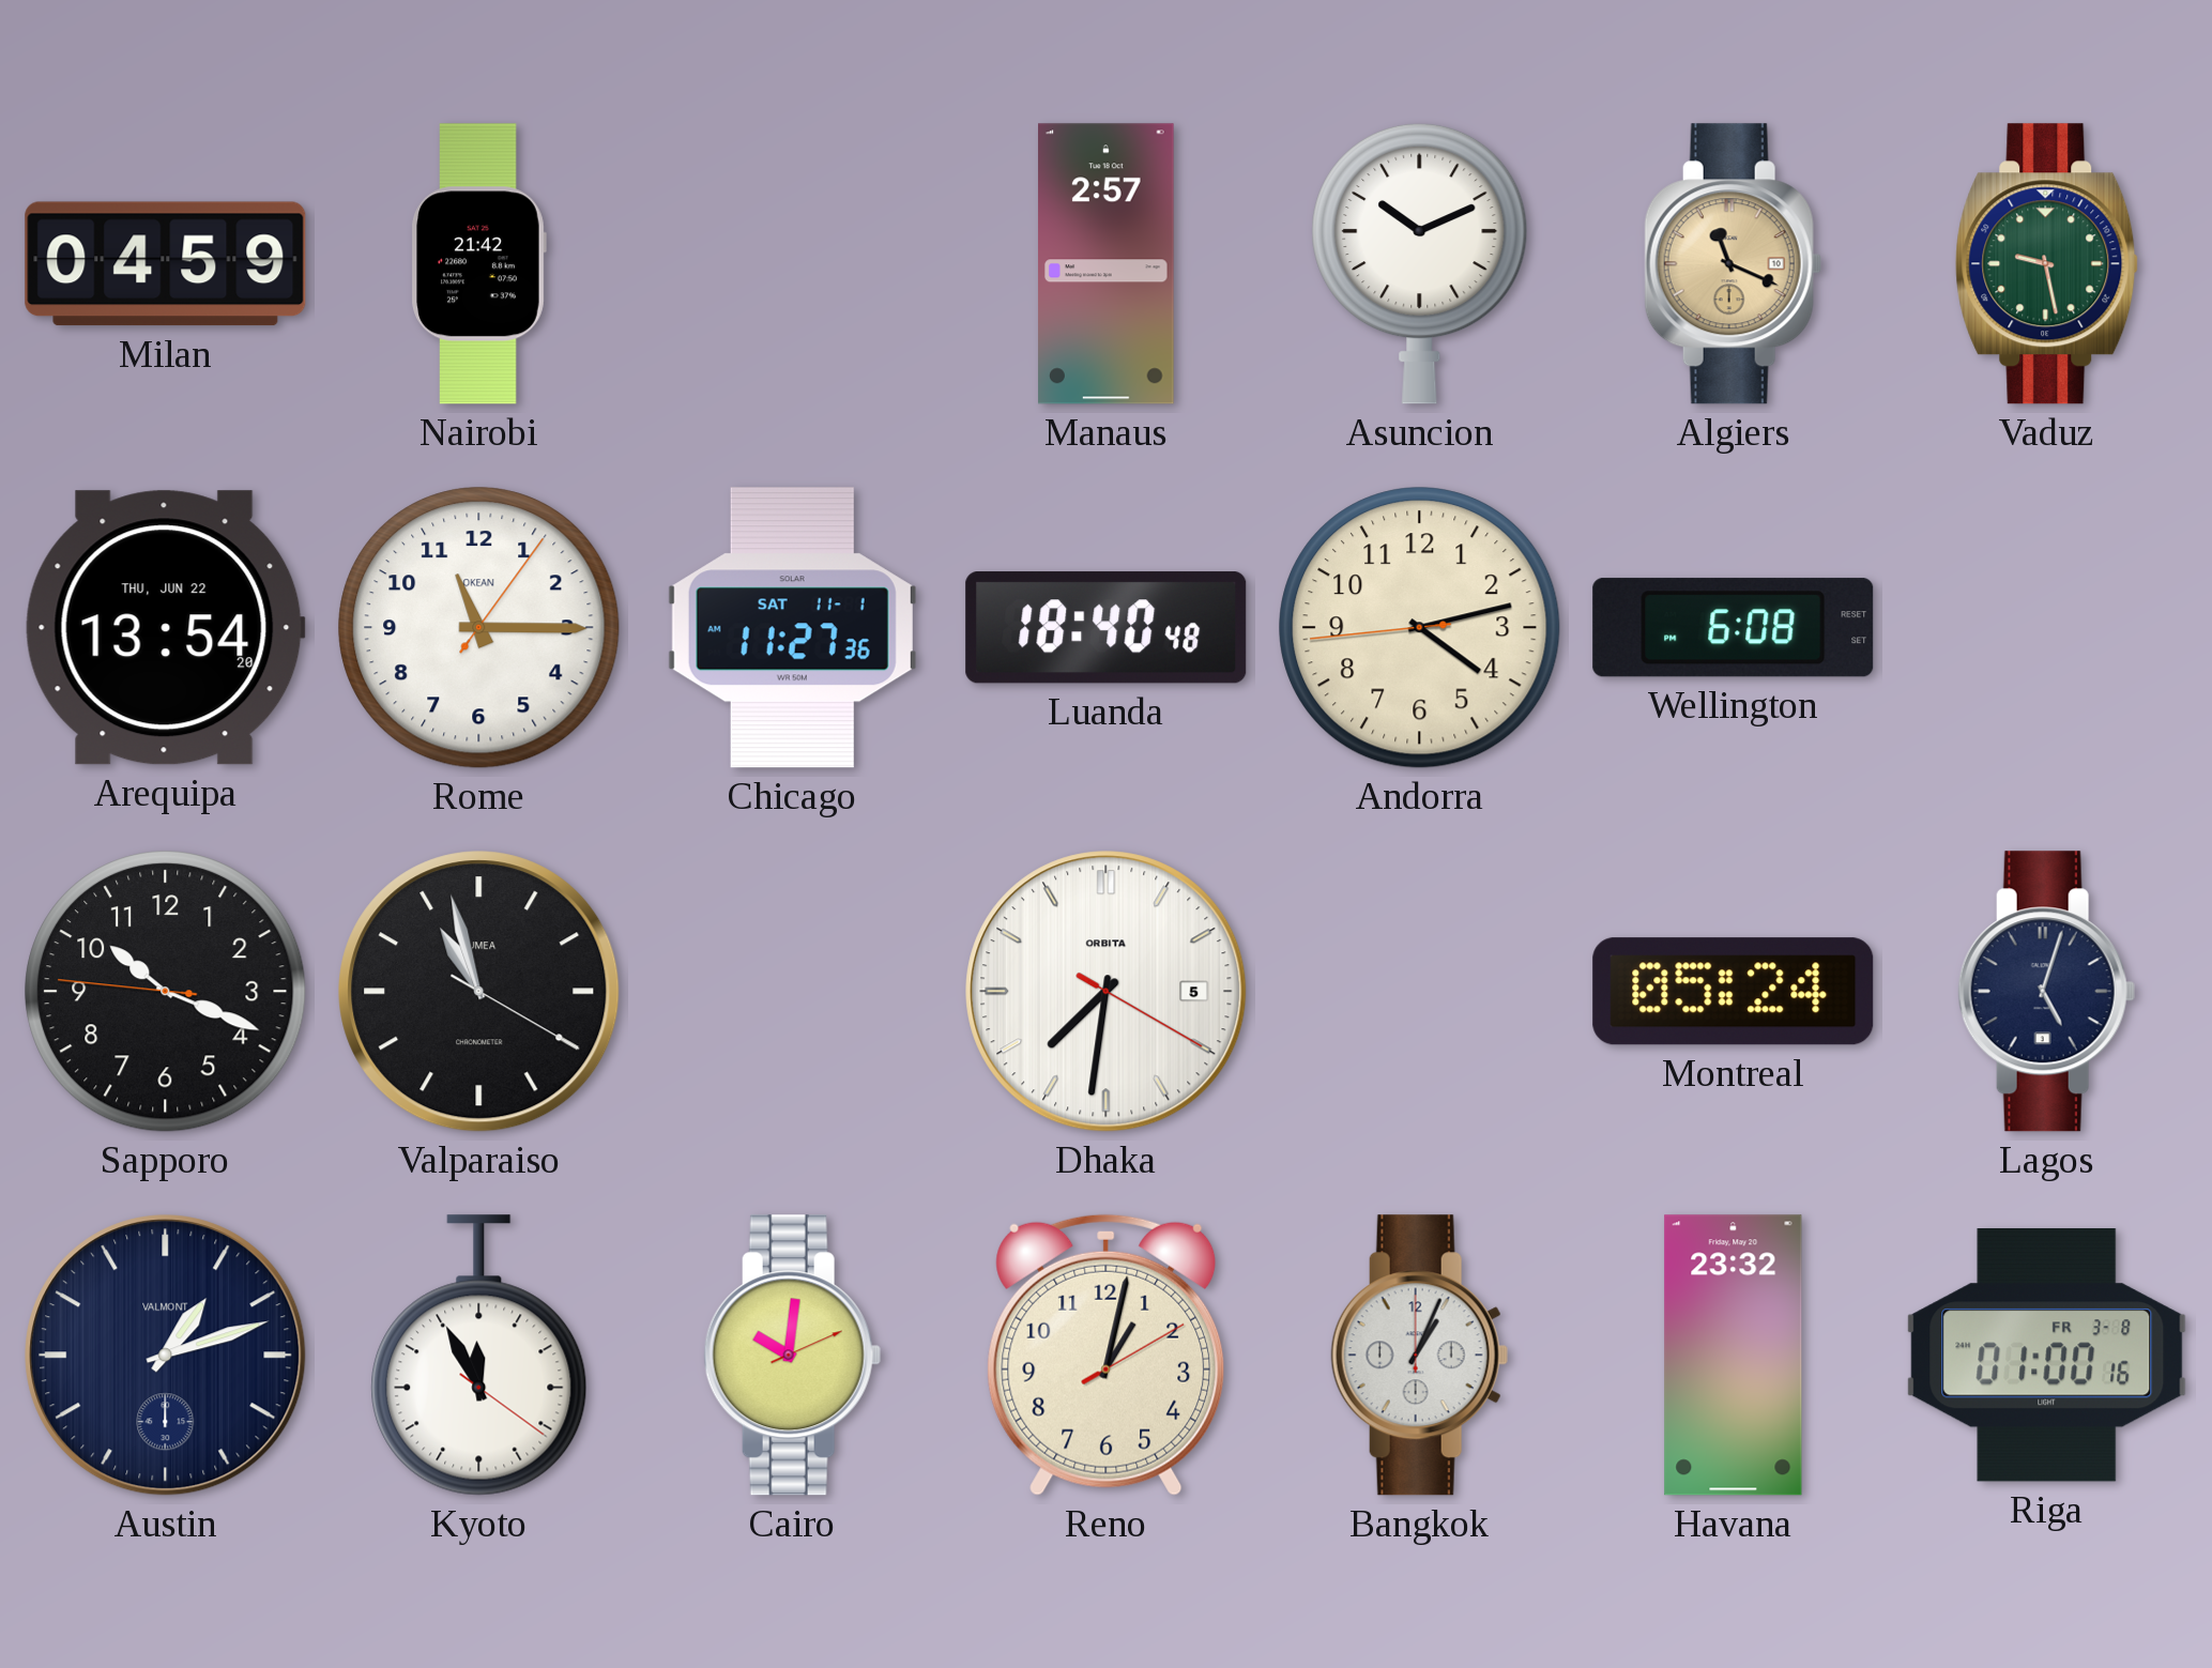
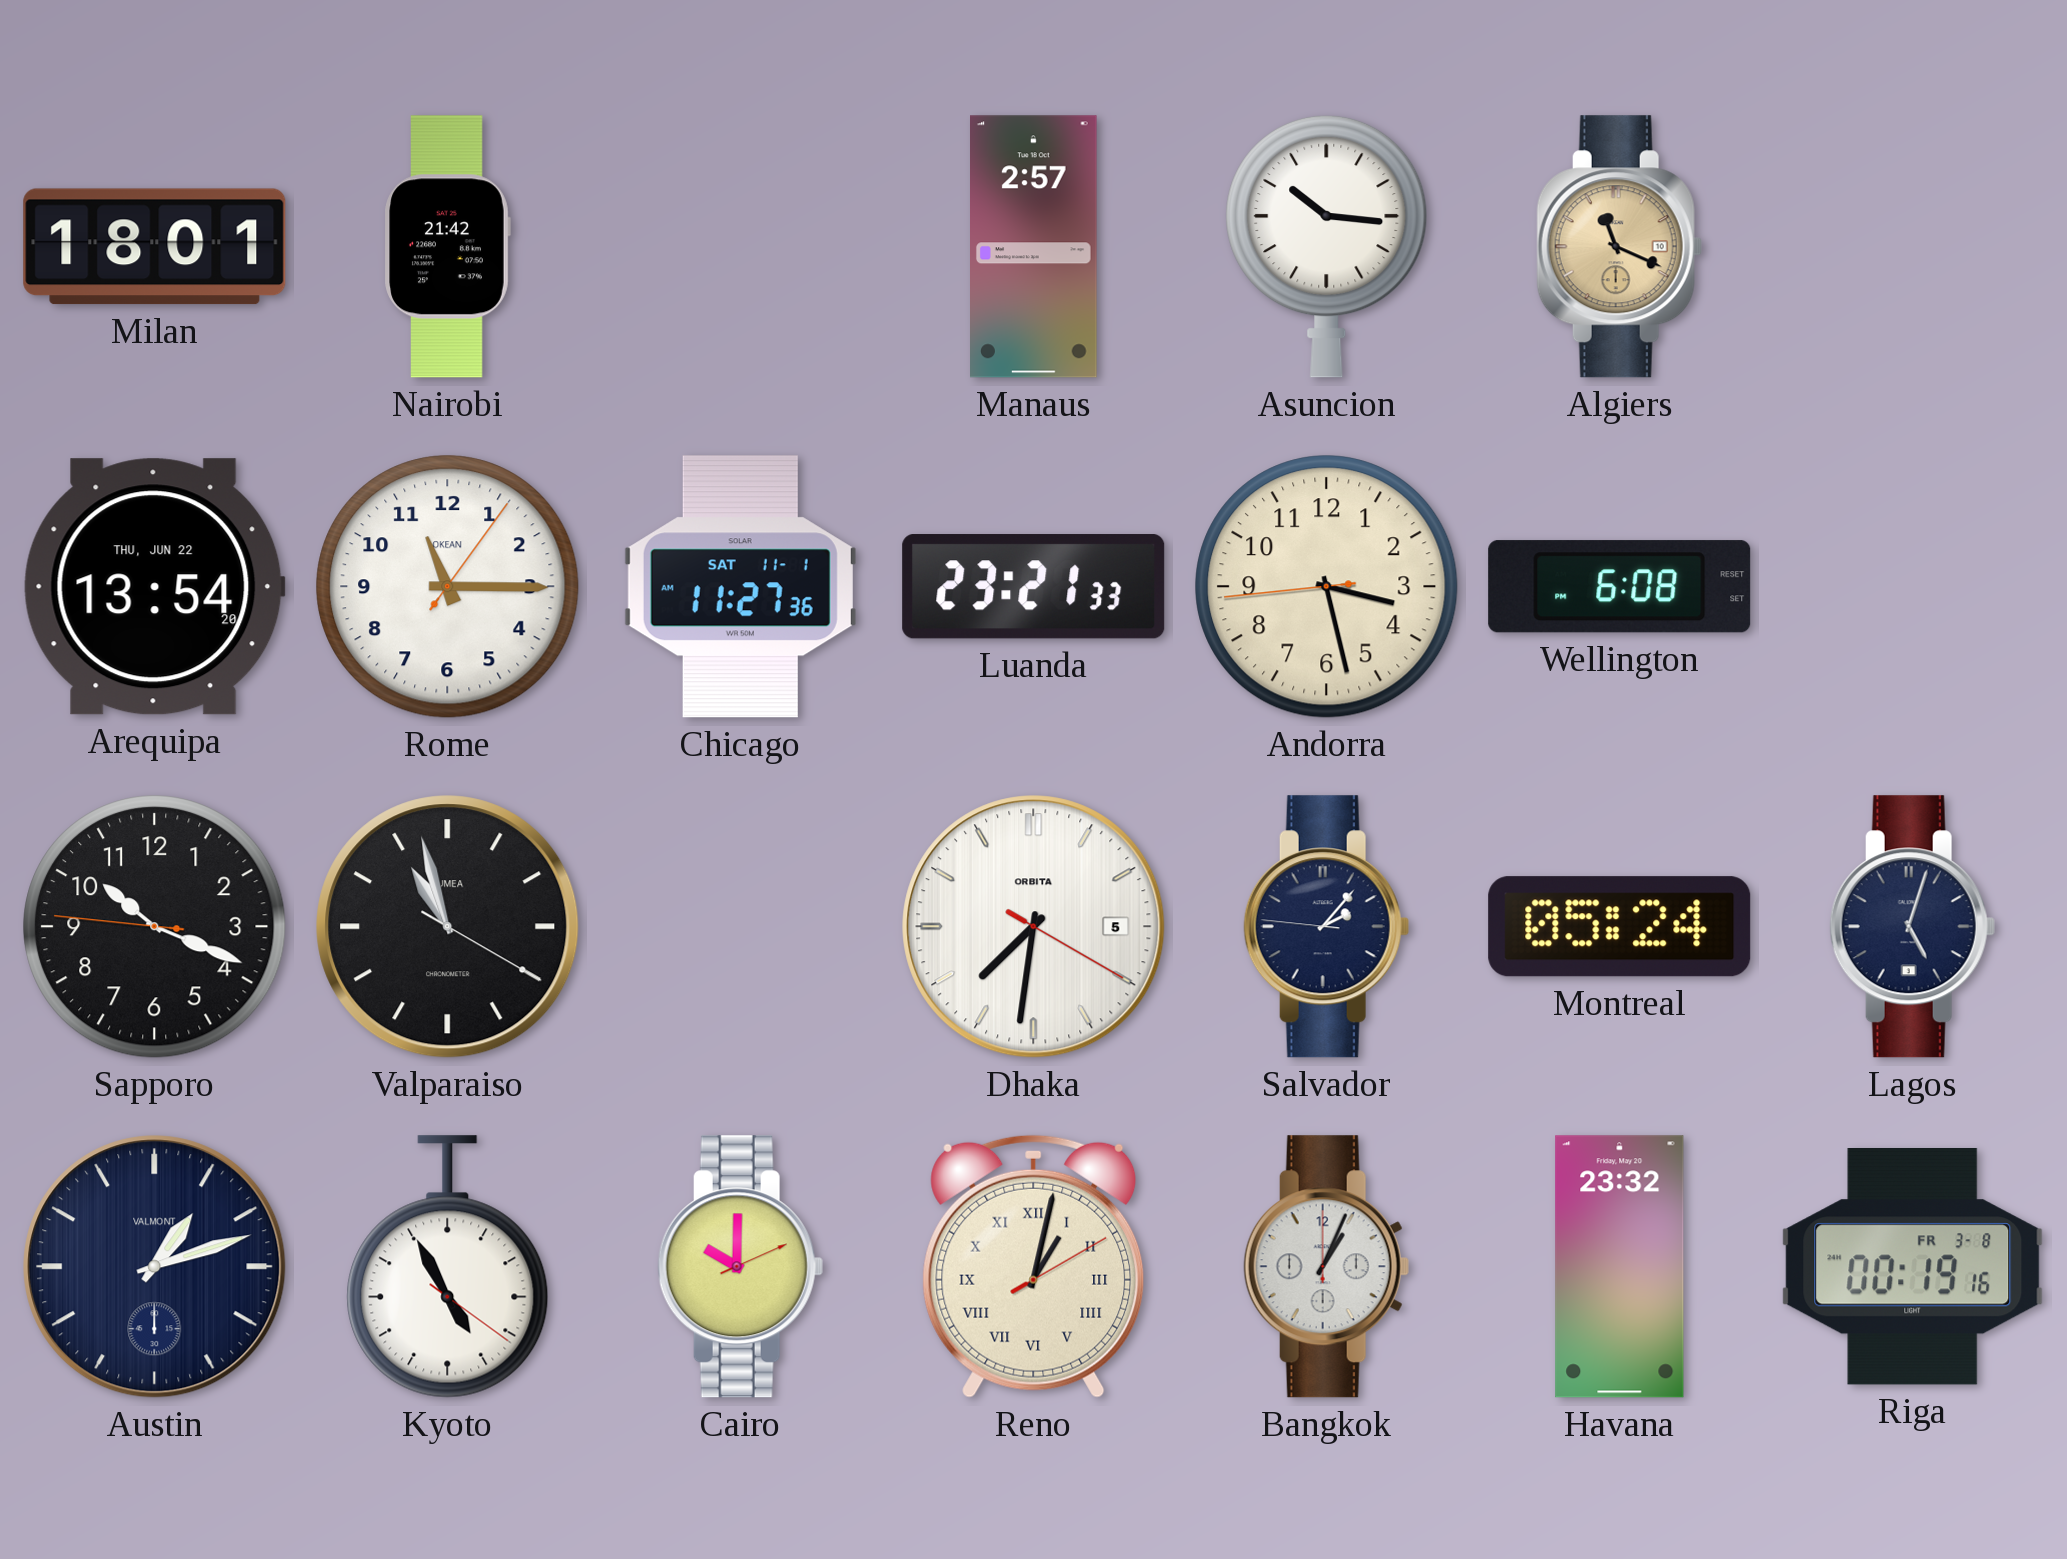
Milan: 04:59 -> 18:01 (155, 247)
Asuncion: 10:11 -> 10:16 (1327, 246)
Vaduz: 9:28 -> none (2047, 264)
Luanda: 18:40 -> 23:21 (1034, 587)
Andorra: 4:12 -> 3:27 (1327, 587)
Salvador: none -> 2:06 (1326, 927)
Kyoto: 11:55 -> 4:55 (448, 1267)
Cairo: 10:01 -> 10:00 (740, 1267)
Reno numerals: Arabic -> Roman (1034, 1266)
Riga: 01:00 -> 00:19 (1913, 1267)
